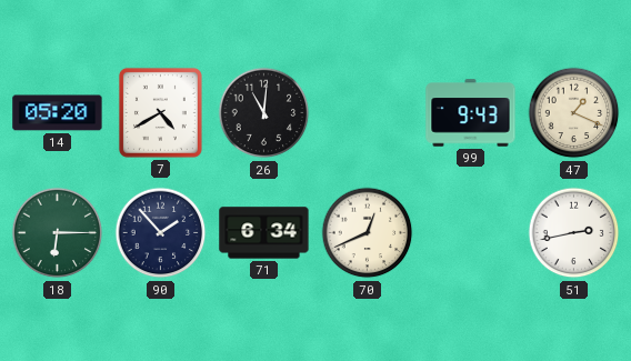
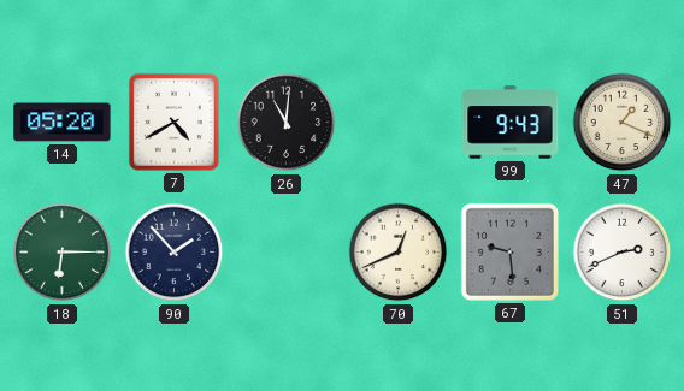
71: 6:34 -> none (264, 233)
67: none -> 9:29 (509, 251)
51: 2:43 -> 2:41 (623, 253)
